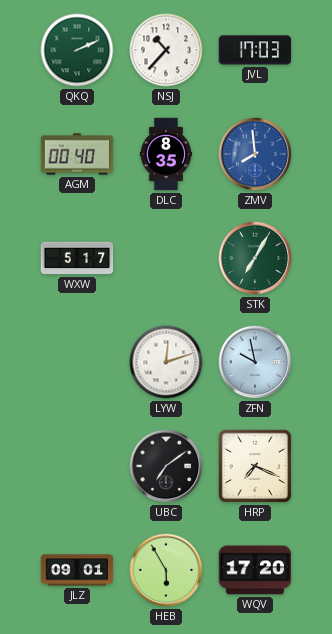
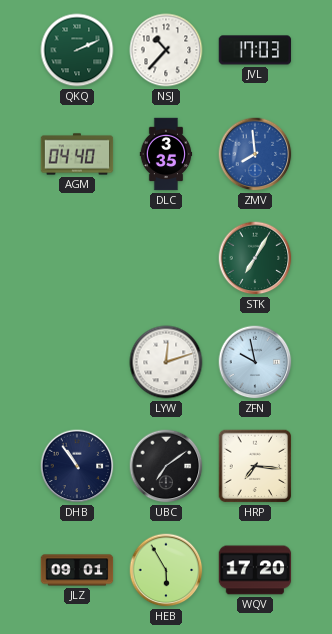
AGM: 00:40 -> 04:40 (77, 154)
DLC: 8:35 -> 3:35 (166, 154)
WXW: 5:17 -> none (77, 258)
DHB: none -> 10:54 (77, 466)
HRP: 7:19 -> 7:16 (255, 466)
